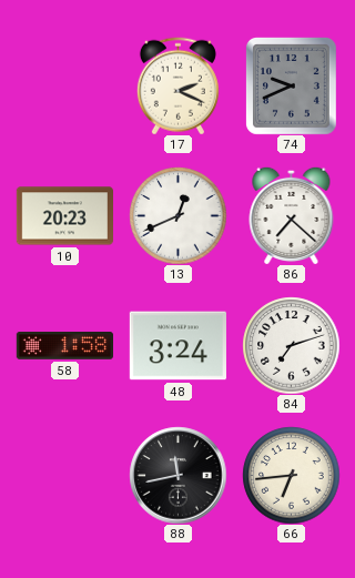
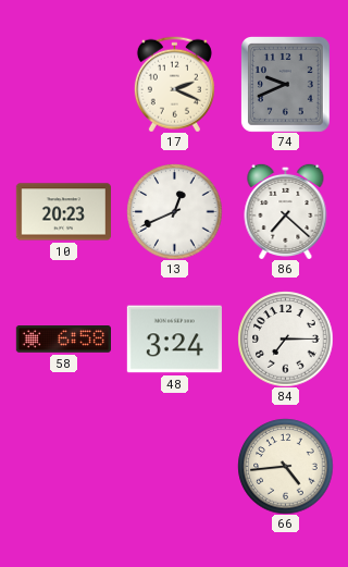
58: 1:58 -> 6:58 (63, 340)
84: 7:12 -> 7:15 (285, 338)
88: 11:43 -> none (177, 475)
66: 6:44 -> 4:44 (285, 466)
